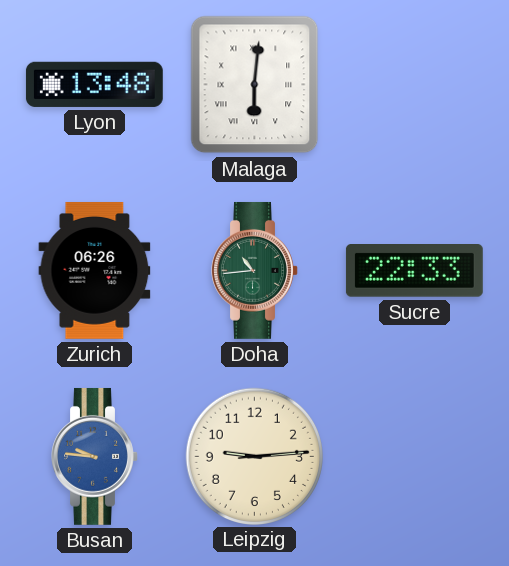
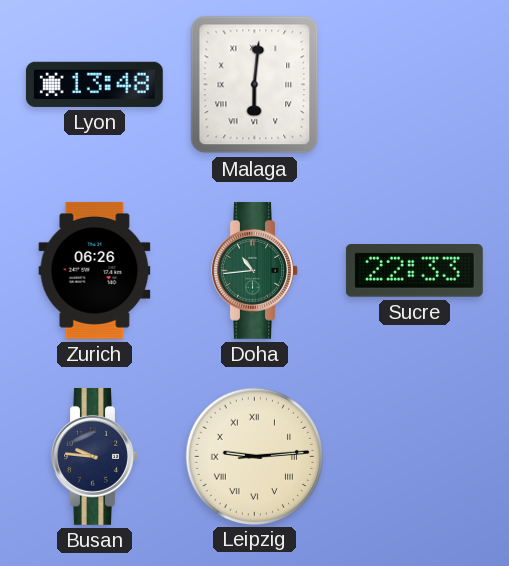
Busan dial: blue -> navy (95, 456)
Leipzig numerals: Arabic -> Roman (254, 456)
